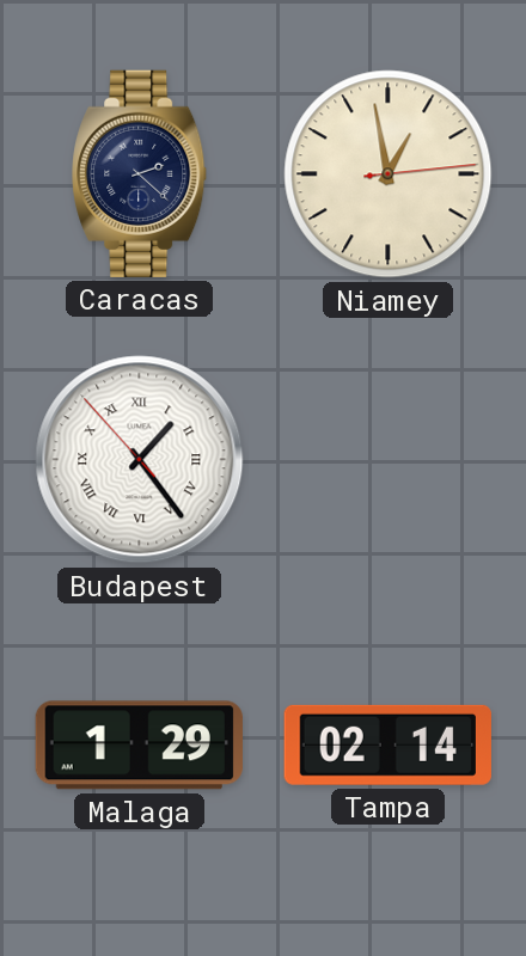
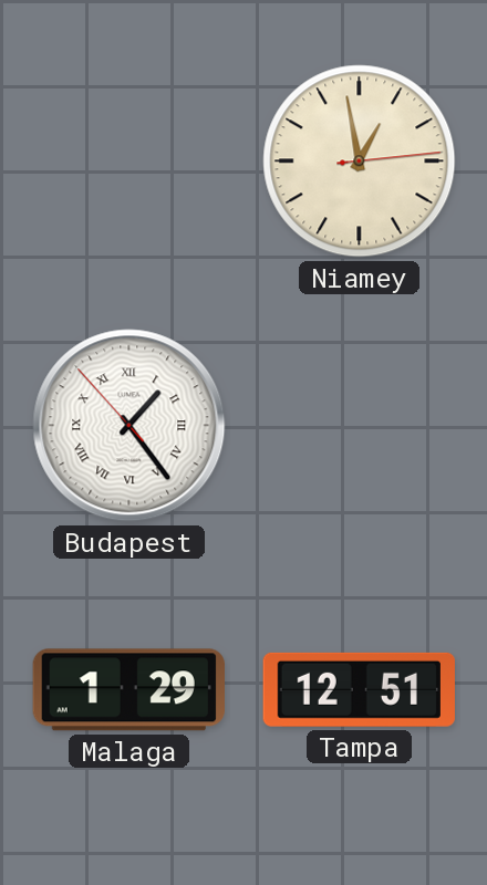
Caracas: 2:22 -> none (140, 173)
Tampa: 02:14 -> 12:51 (359, 689)
